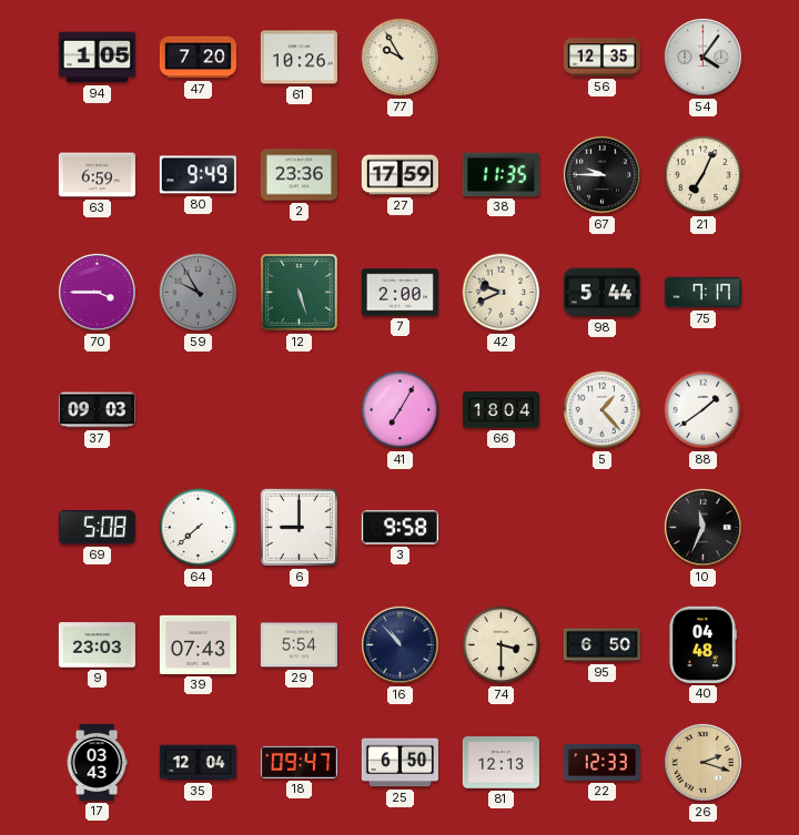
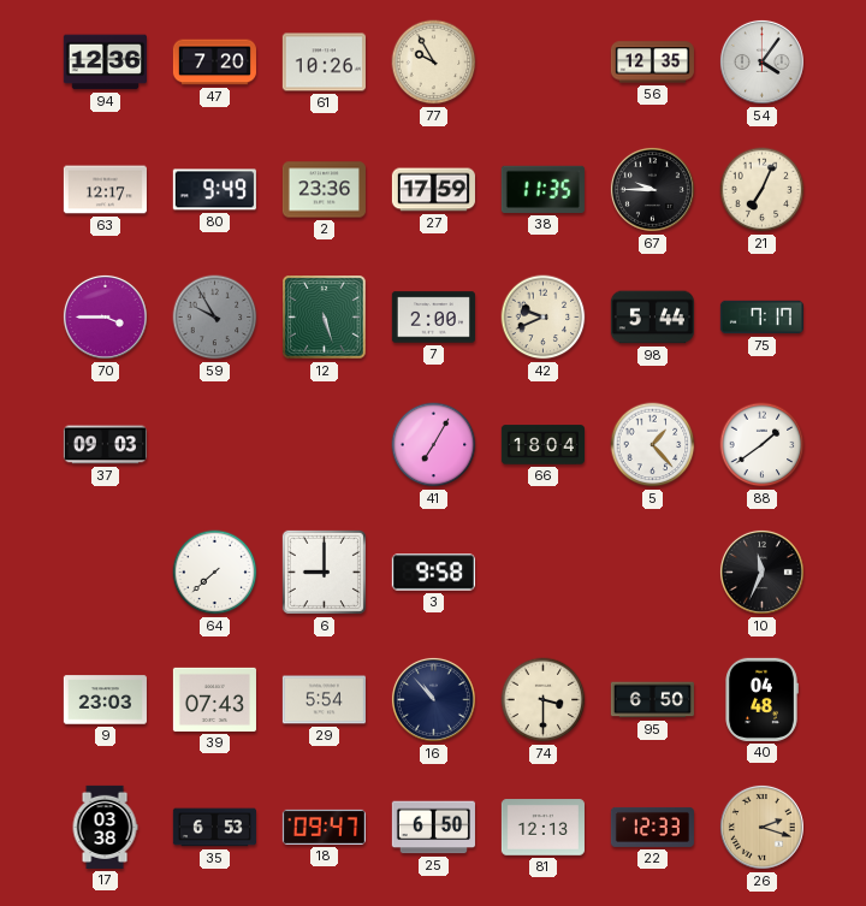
94: 1:05 -> 12:36 (105, 63)
63: 6:59 -> 12:17 (105, 190)
69: 5:08 -> none (97, 528)
17: 03:43 -> 03:38 (105, 827)
35: 12:04 -> 6:53 (214, 828)
